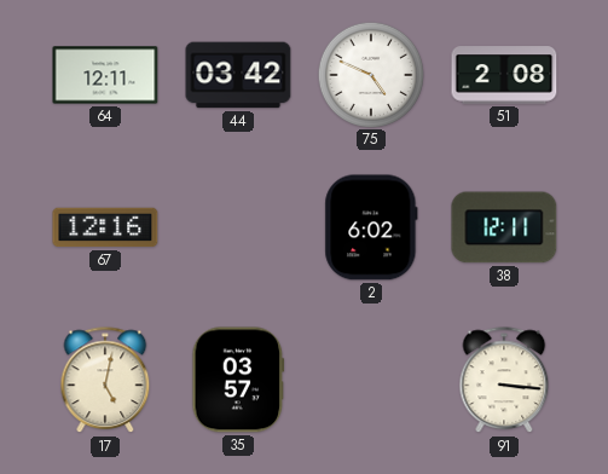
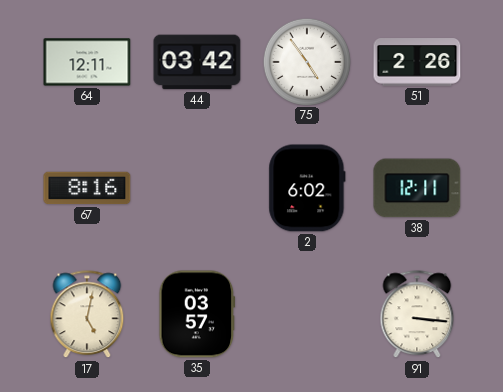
75: 4:49 -> 4:54 (306, 61)
51: 2:08 -> 2:26 (417, 62)
67: 12:16 -> 8:16 (87, 188)
